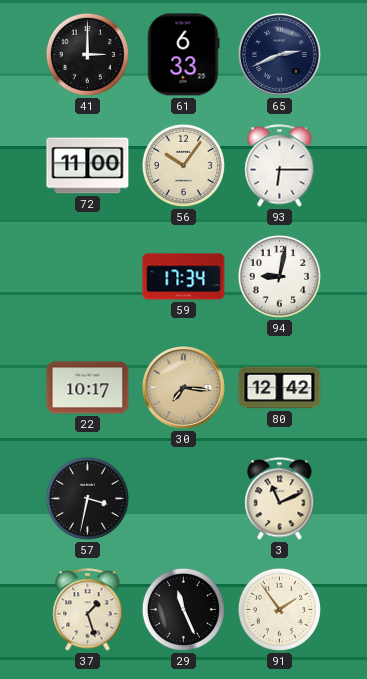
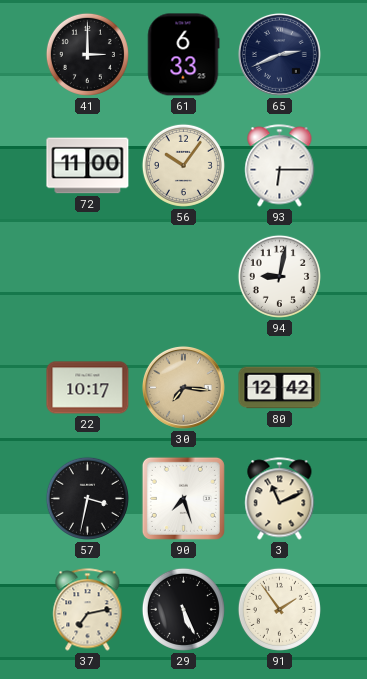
59: 17:34 -> none (184, 277)
90: none -> 7:27 (183, 498)
37: 1:27 -> 7:13 (88, 610)
29: 11:26 -> 5:26 (183, 609)
